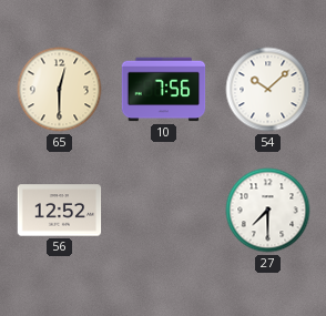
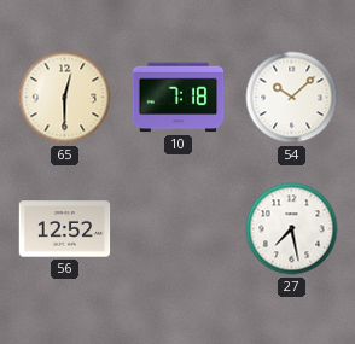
10: 7:56 -> 7:18 (179, 98)
27: 7:30 -> 7:28 (292, 229)
